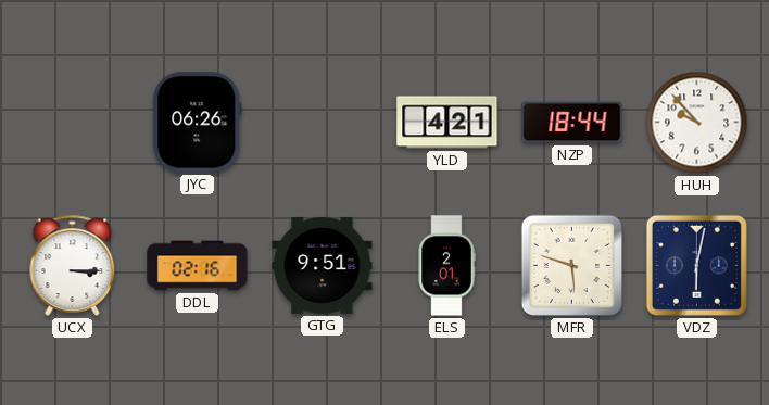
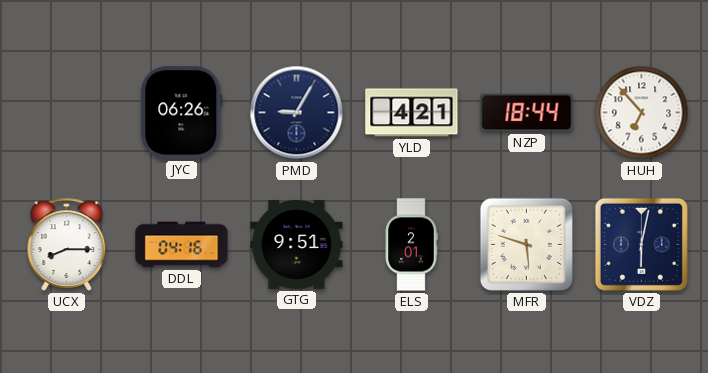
PMD: none -> 9:05 (297, 113)
HUH: 9:53 -> 6:53 (642, 113)
UCX: 3:15 -> 8:15 (67, 244)
DDL: 02:16 -> 04:16 (182, 245)
